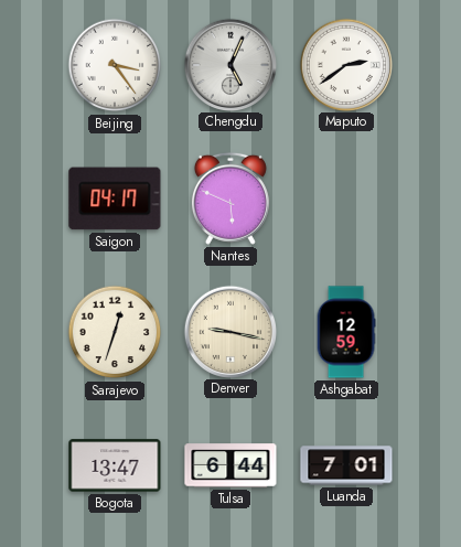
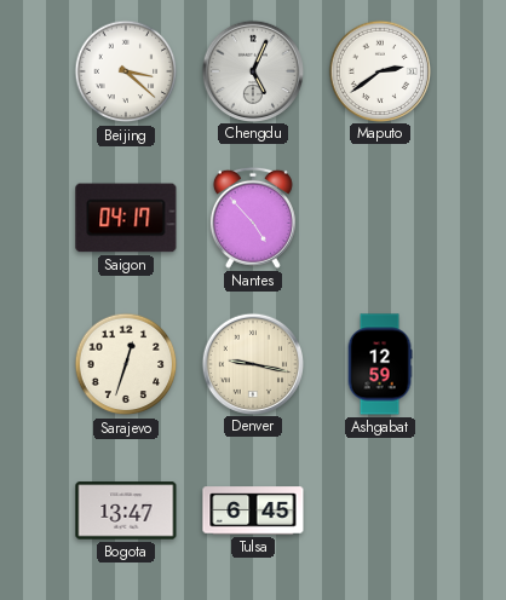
Beijing: 3:24 -> 3:22 (126, 71)
Nantes: 5:49 -> 4:53 (253, 218)
Tulsa: 6:44 -> 6:45 (253, 510)
Luanda: 7:01 -> none (346, 465)
